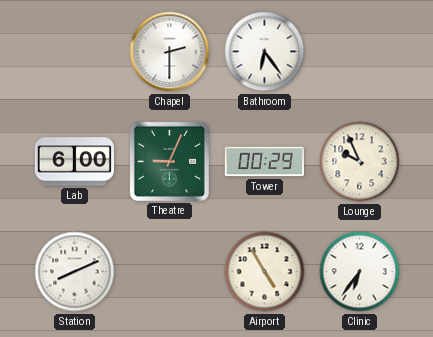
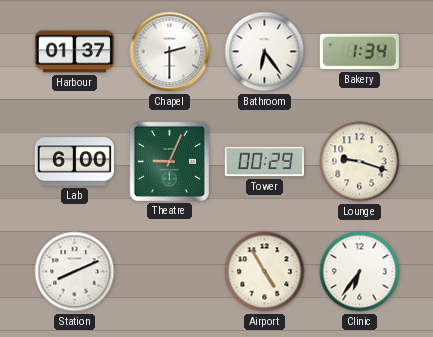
Harbour: none -> 01:37 (74, 52)
Bakery: none -> 1:34 (359, 52)
Lounge: 9:56 -> 9:18 (360, 162)
